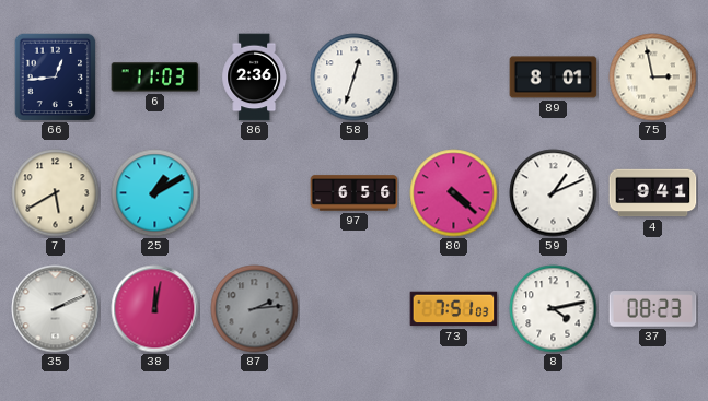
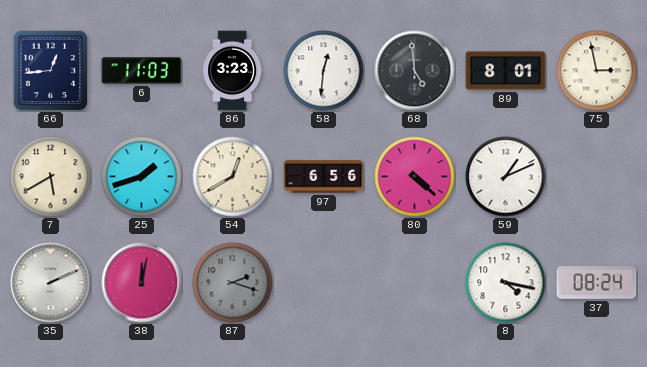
86: 2:36 -> 3:23 (233, 71)
58: 12:33 -> 12:31 (324, 71)
68: none -> 4:59 (415, 71)
25: 1:10 -> 1:42 (142, 177)
54: none -> 12:40 (233, 177)
4: 9:41 -> none (653, 193)
87: 2:14 -> 2:18 (233, 283)
73: 7:51 -> none (454, 309)
8: 4:13 -> 4:17 (506, 283)
37: 08:23 -> 08:24 (597, 283)
